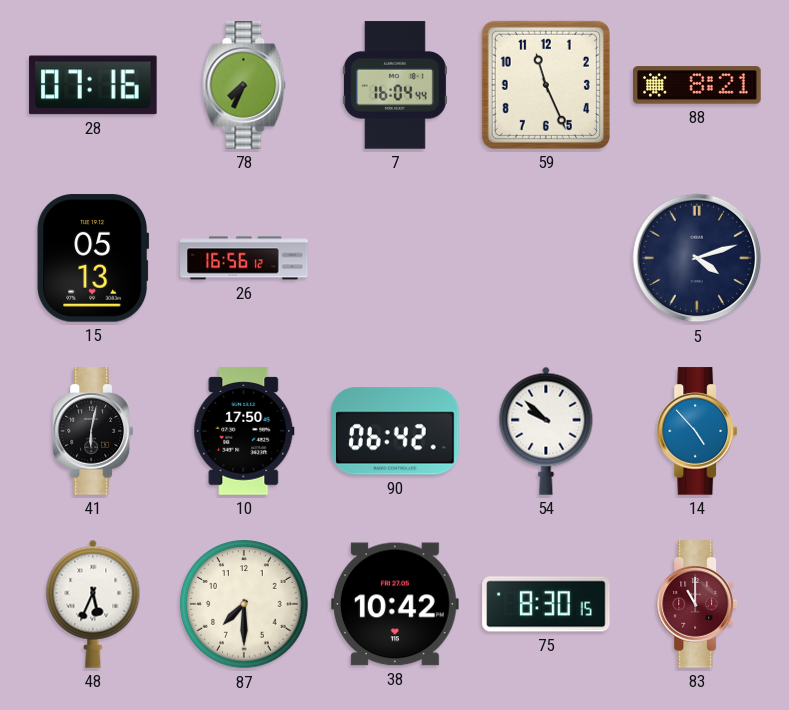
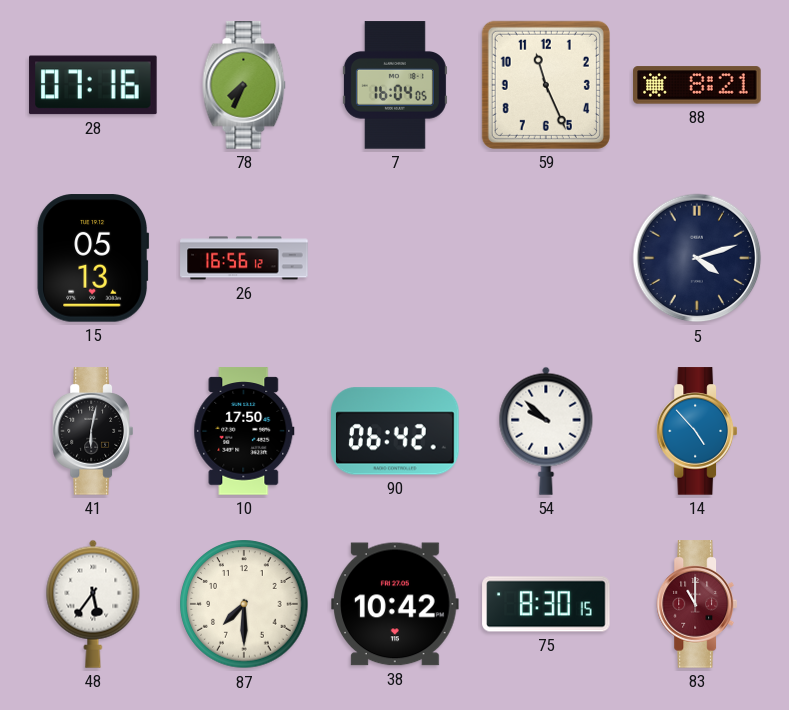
7: 16:04:44 -> 16:04:05 (395, 85)
48: 5:34 -> 5:36 (93, 604)
